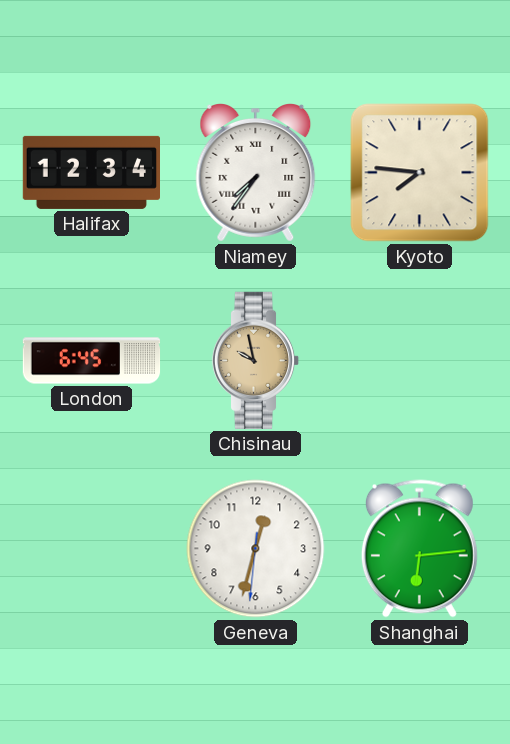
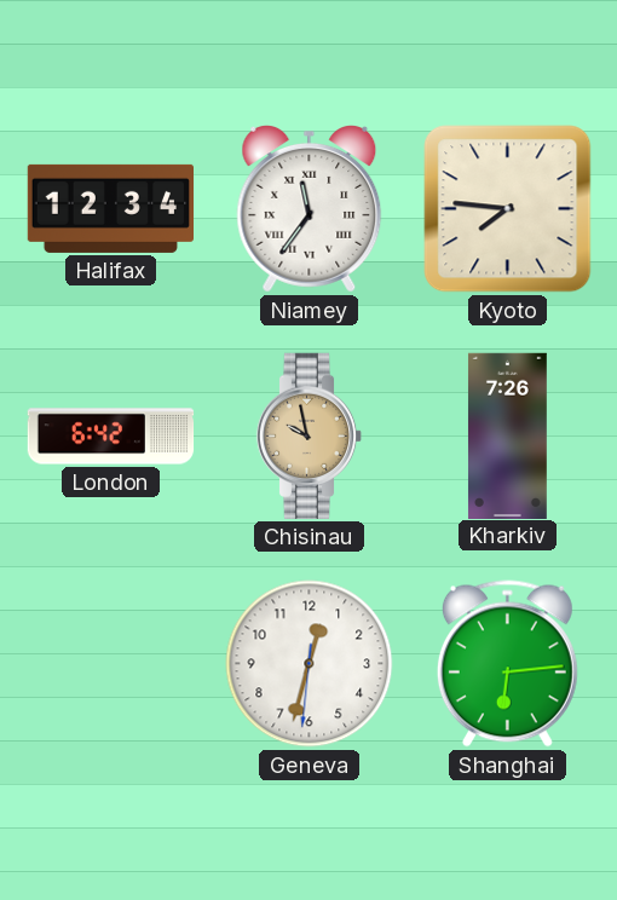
Niamey: 7:36 -> 11:36 (310, 209)
London: 6:45 -> 6:42 (111, 437)
Kharkiv: none -> 7:26 (507, 435)
